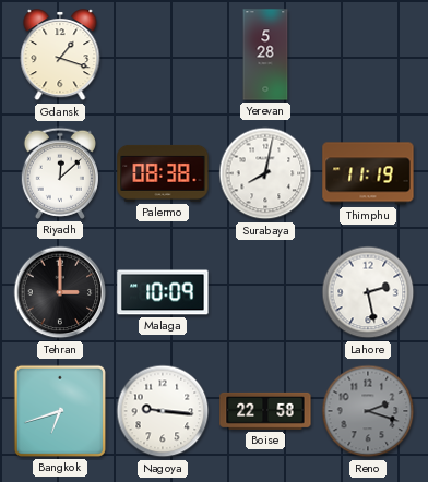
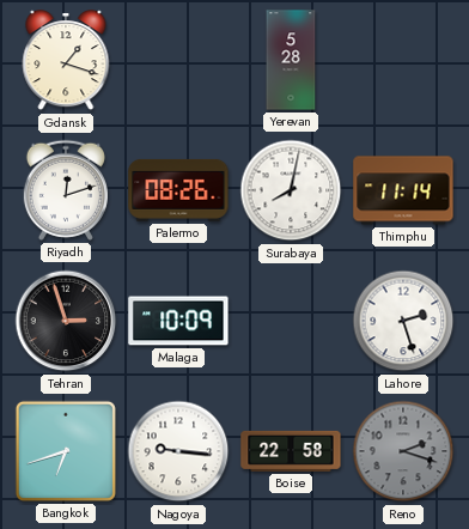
Riyadh: 12:08 -> 12:12 (66, 190)
Palermo: 08:38 -> 08:26 (178, 190)
Thimphu: 11:19 -> 11:14 (403, 190)
Tehran: 3:00 -> 2:57 (66, 321)
Lahore: 2:28 -> 2:27 (403, 321)
